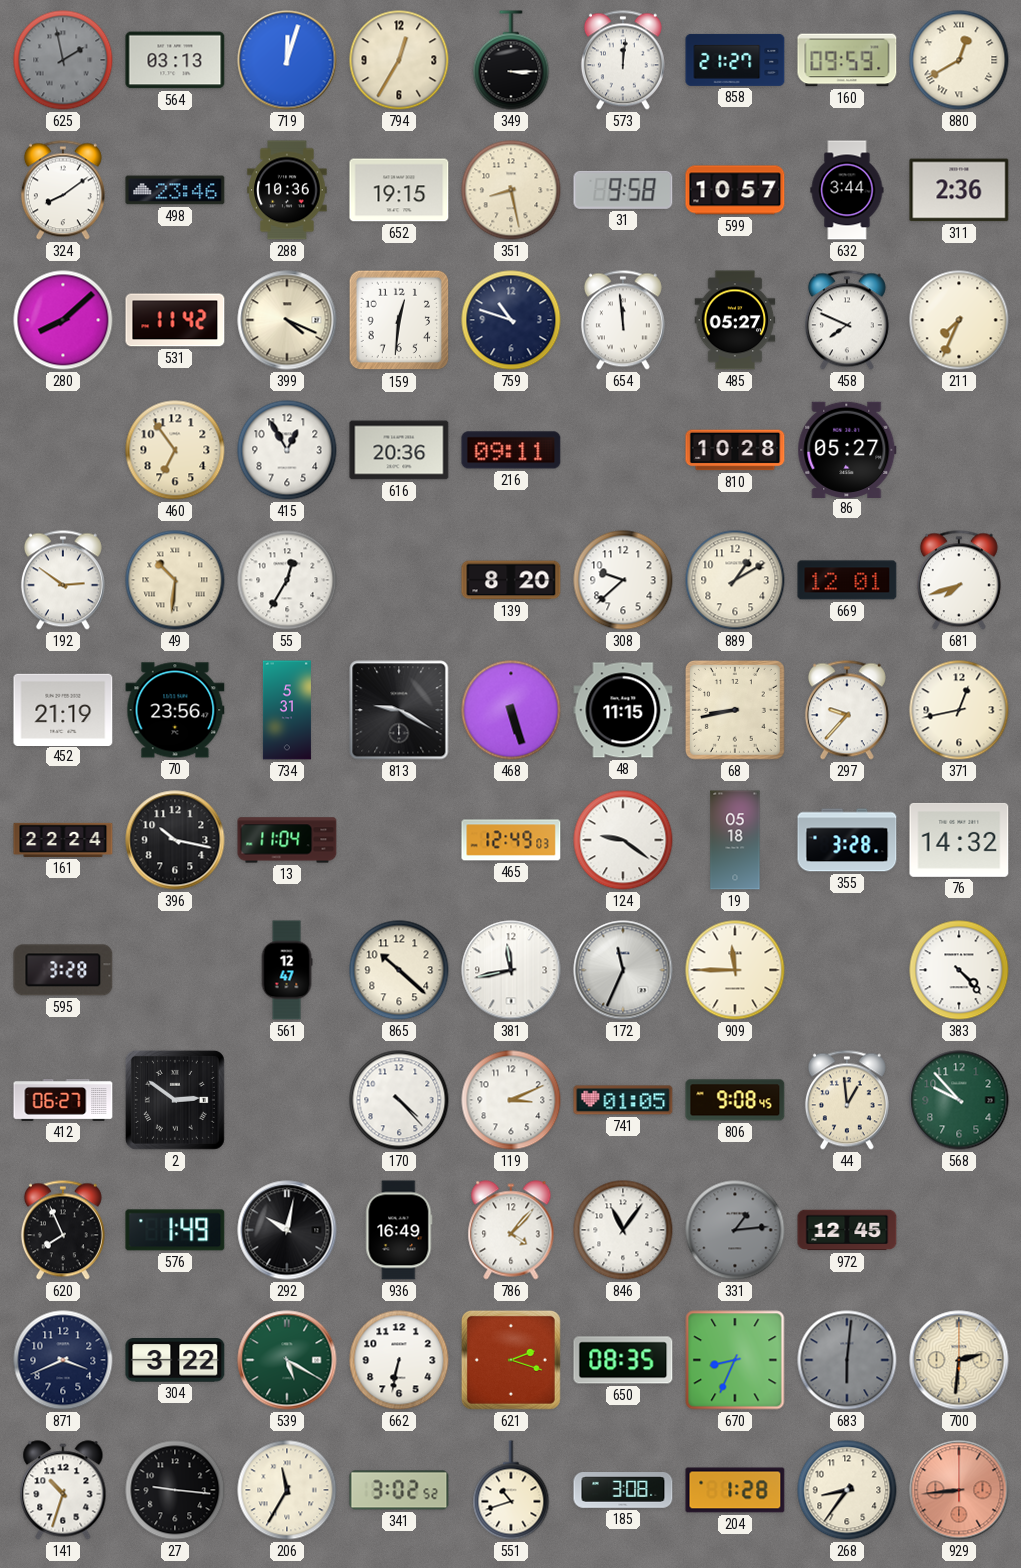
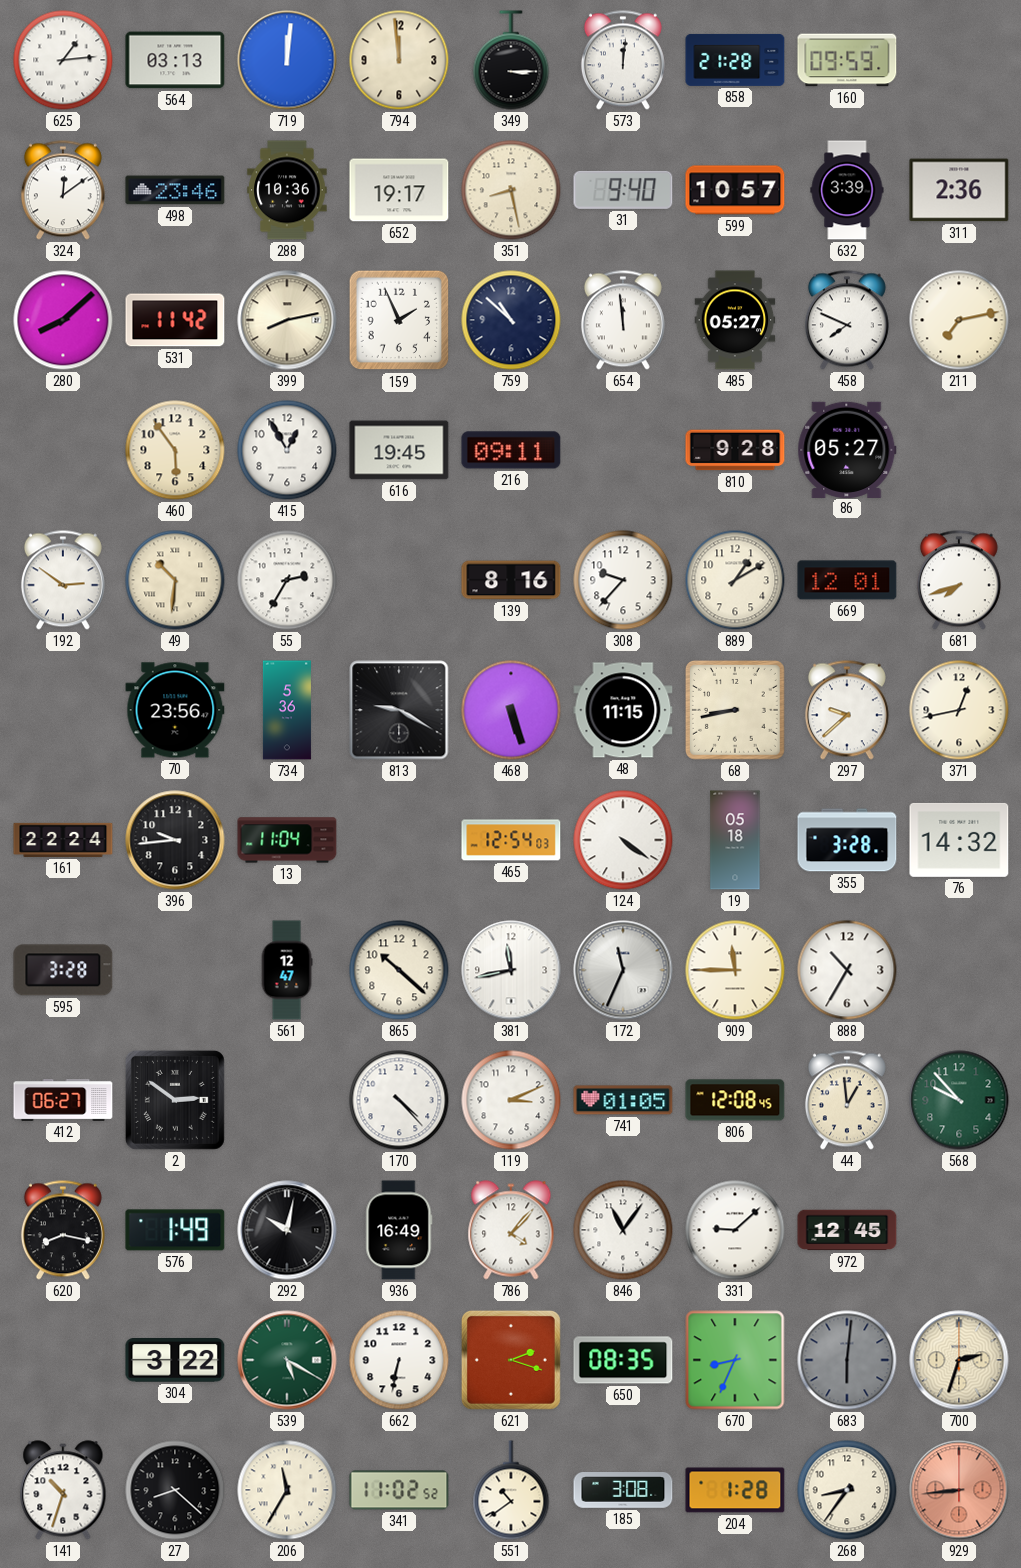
625: 1:58 -> 1:14 (63, 60)
625 dial: grey -> white (63, 60)
719: 12:03 -> 12:01 (287, 60)
794: 12:35 -> 11:59 (399, 60)
858: 21:27 -> 21:28 (735, 60)
880: 12:40 -> none (959, 60)
324: 8:09 -> 12:09 (63, 190)
652: 19:15 -> 19:17 (399, 190)
31: 9:58 -> 9:40 (623, 190)
632: 3:44 -> 3:39 (847, 190)
399: 4:19 -> 8:13 (287, 320)
159: 12:31 -> 1:56 (399, 320)
759: 10:48 -> 10:52 (511, 320)
211: 7:34 -> 7:13 (959, 320)
460: 6:54 -> 5:54 (175, 450)
616: 20:36 -> 19:45 (399, 450)
810: 10:28 -> 9:28 (735, 450)
55: 12:35 -> 2:35 (287, 580)
139: 8:20 -> 8:16 (511, 580)
308: 9:38 -> 9:37 (623, 580)
452: 21:19 -> none (63, 709)
734: 5:31 -> 5:36 (287, 710)
297: 9:37 -> 9:38 (847, 710)
396: 10:17 -> 9:44 (175, 840)
465: 12:49 -> 12:54 (511, 840)
124: 9:21 -> 4:21 (623, 840)
888: none -> 10:35 (847, 970)
383: 4:23 -> none (959, 970)
806: 9:08 -> 12:08 (735, 1100)
620: 7:56 -> 8:17 (63, 1230)
331: 1:14 -> 9:08 (735, 1230)
331 dial: grey -> white (735, 1230)
871: 3:41 -> none (63, 1360)
700: 2:31 -> 2:33 (959, 1360)
27: 9:16 -> 8:22 (175, 1490)
341: 3:02 -> 11:02 (399, 1490)
551: 10:42 -> 10:39 (511, 1490)
